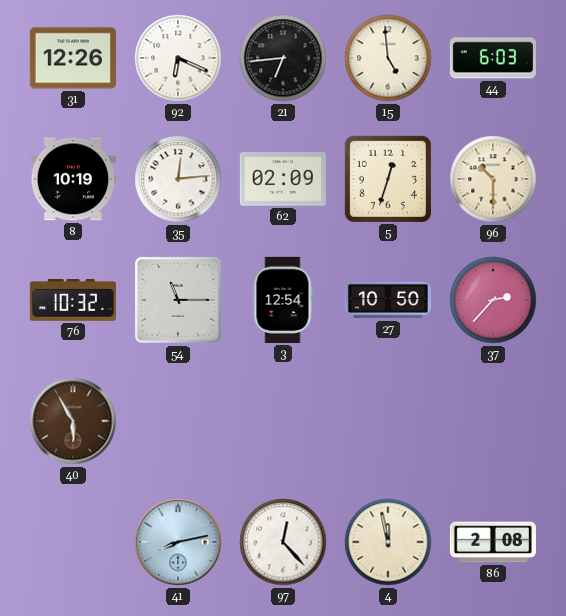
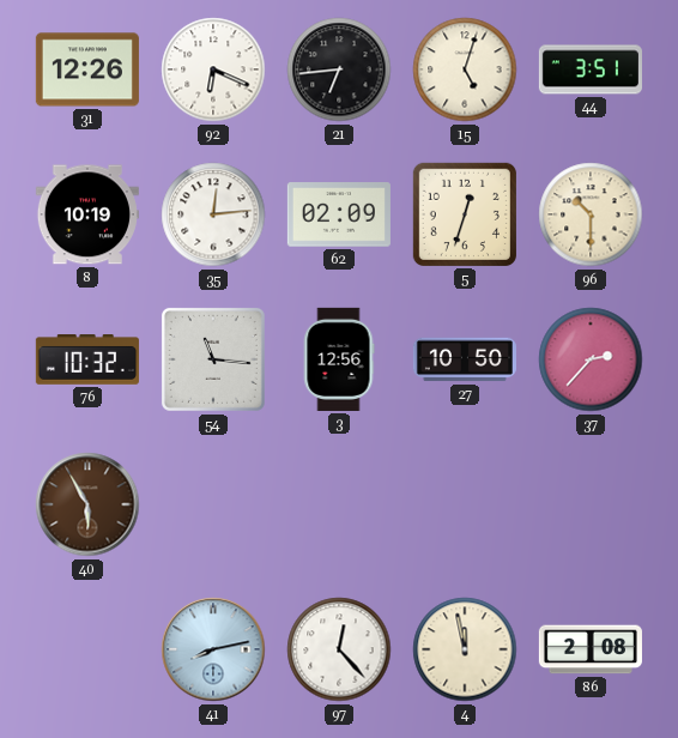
15: 4:59 -> 5:03 (465, 69)
44: 6:03 -> 3:51 (591, 69)
54: 11:15 -> 11:16 (213, 359)
3: 12:54 -> 12:56 (339, 359)
